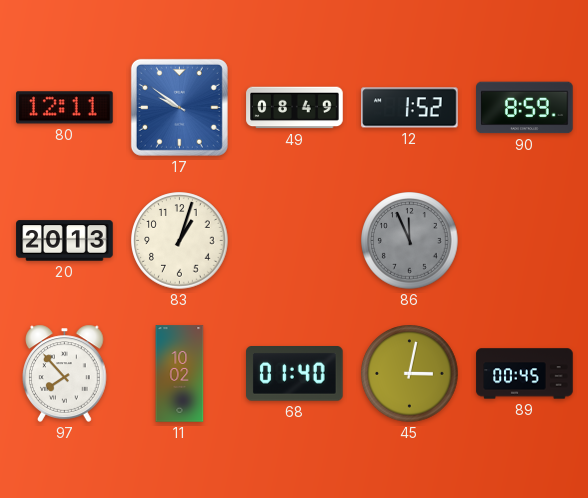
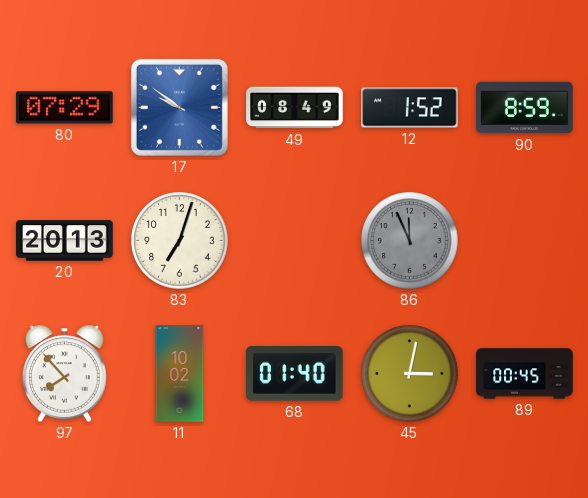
80: 12:11 -> 07:29 (65, 108)
83: 1:03 -> 7:03 (180, 241)
